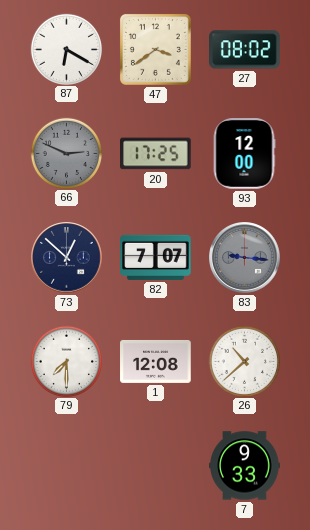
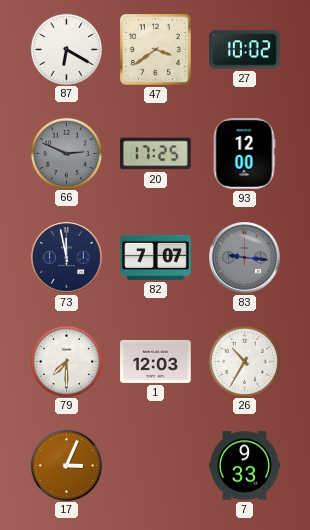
27: 08:02 -> 10:02 (245, 50)
73: 12:52 -> 11:58 (67, 258)
1: 12:08 -> 12:03 (156, 361)
26: 10:38 -> 10:35 (244, 361)
17: none -> 3:04 (66, 465)
